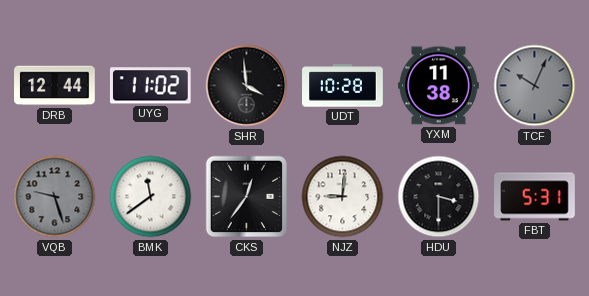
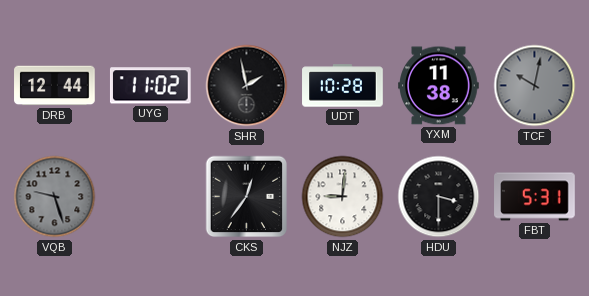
SHR: 3:59 -> 1:58 (247, 86)
TCF: 10:04 -> 10:02 (535, 86)
BMK: 11:39 -> none (151, 197)
